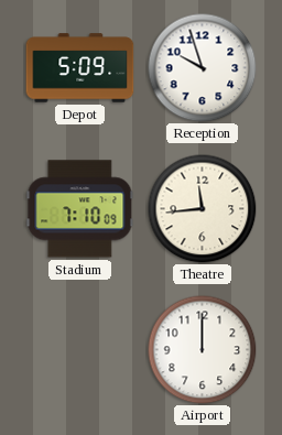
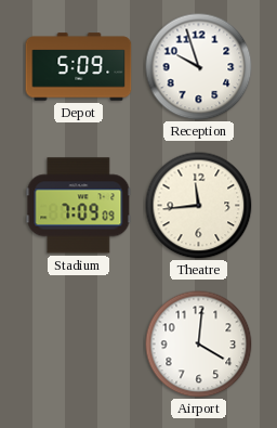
Stadium: 7:10 -> 7:09 (79, 206)
Airport: 12:00 -> 4:01 (199, 345)
